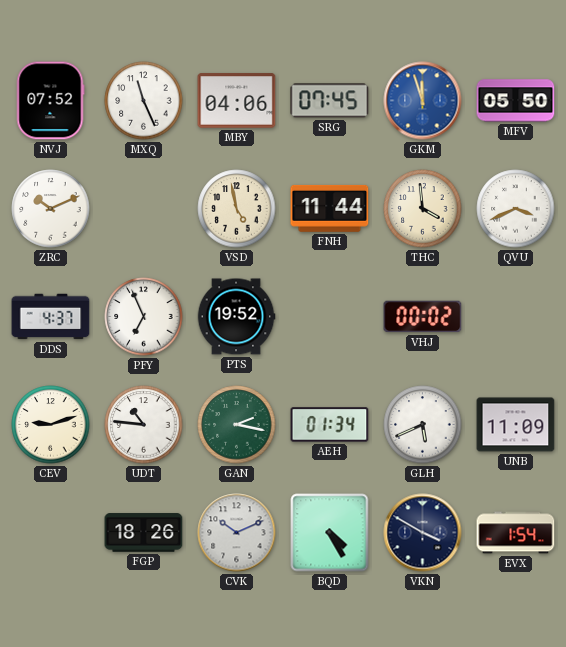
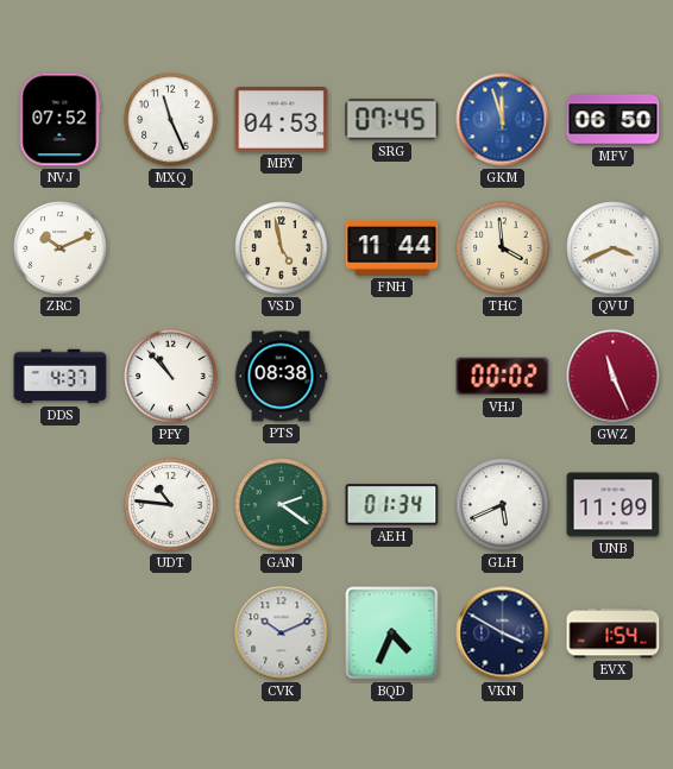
MBY: 04:06 -> 04:53 (282, 120)
MFV: 05:50 -> 06:50 (614, 120)
PFY: 6:56 -> 10:53 (171, 377)
PTS: 19:52 -> 08:38 (281, 377)
GWZ: none -> 11:26 (614, 377)
CEV: 9:12 -> none (51, 425)
GAN: 2:17 -> 2:21 (282, 505)
FGP: 18:26 -> none (144, 533)
BQD: 4:25 -> 4:34 (392, 634)
